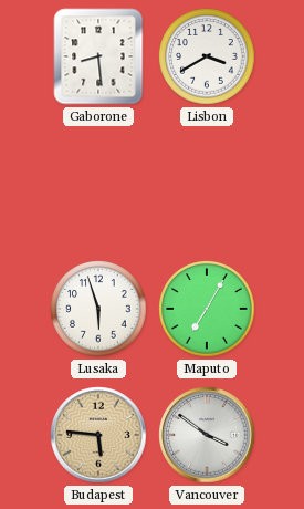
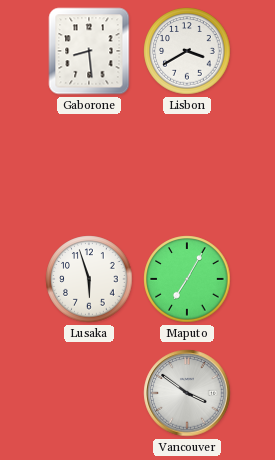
Budapest: 5:46 -> none (98, 435)
